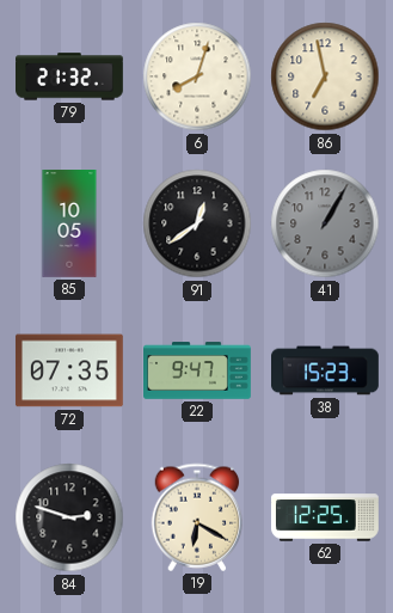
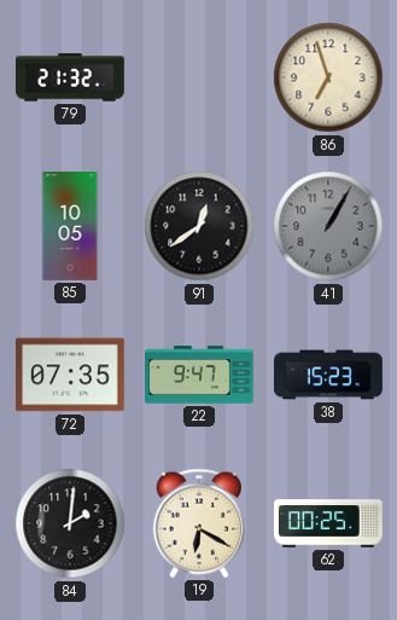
6: 8:03 -> none (197, 76)
86: 6:58 -> 6:57 (328, 77)
84: 2:48 -> 2:01 (70, 523)
62: 12:25 -> 00:25 (328, 523)
